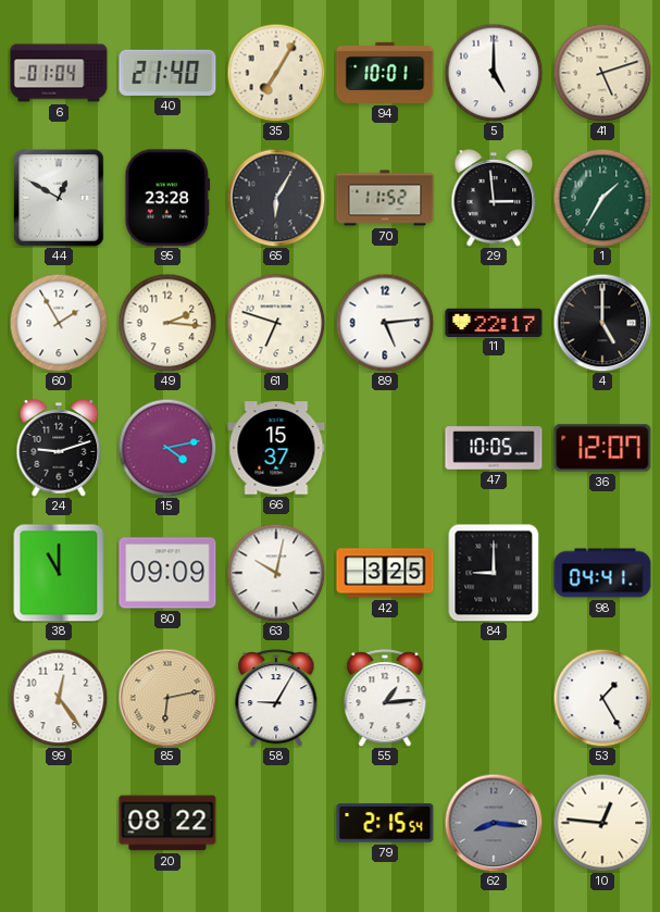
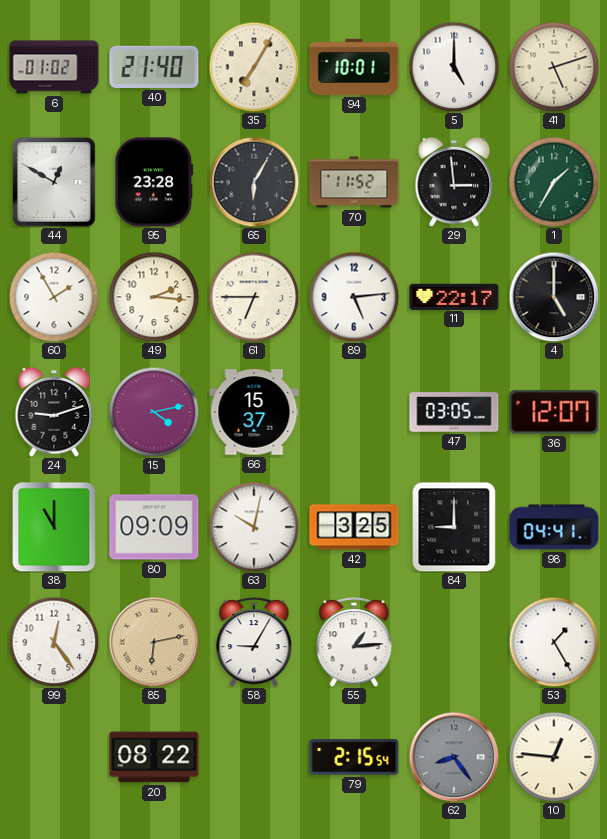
6: 01:04 -> 01:02 (54, 67)
61: 6:48 -> 6:45 (254, 297)
47: 10:05 -> 03:05 (454, 412)
62: 8:16 -> 8:24 (454, 757)
